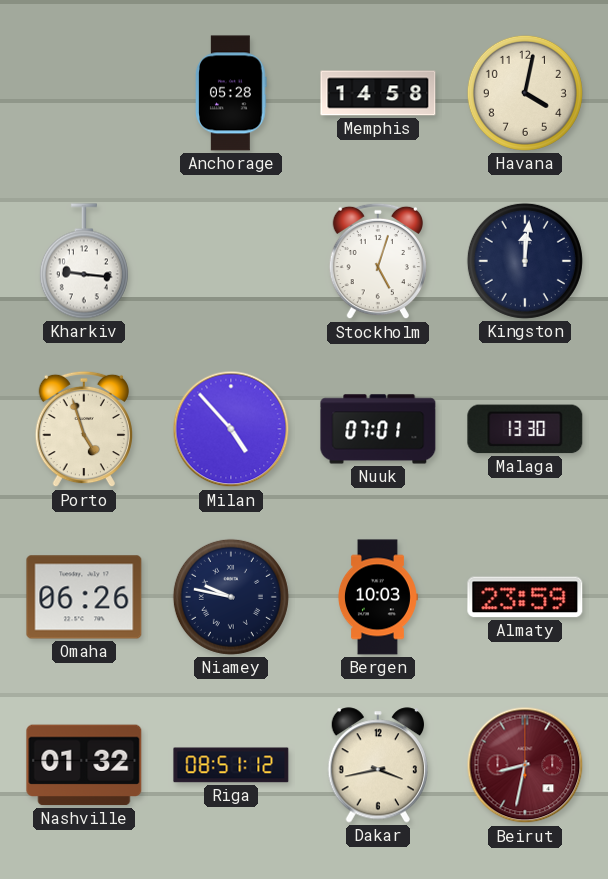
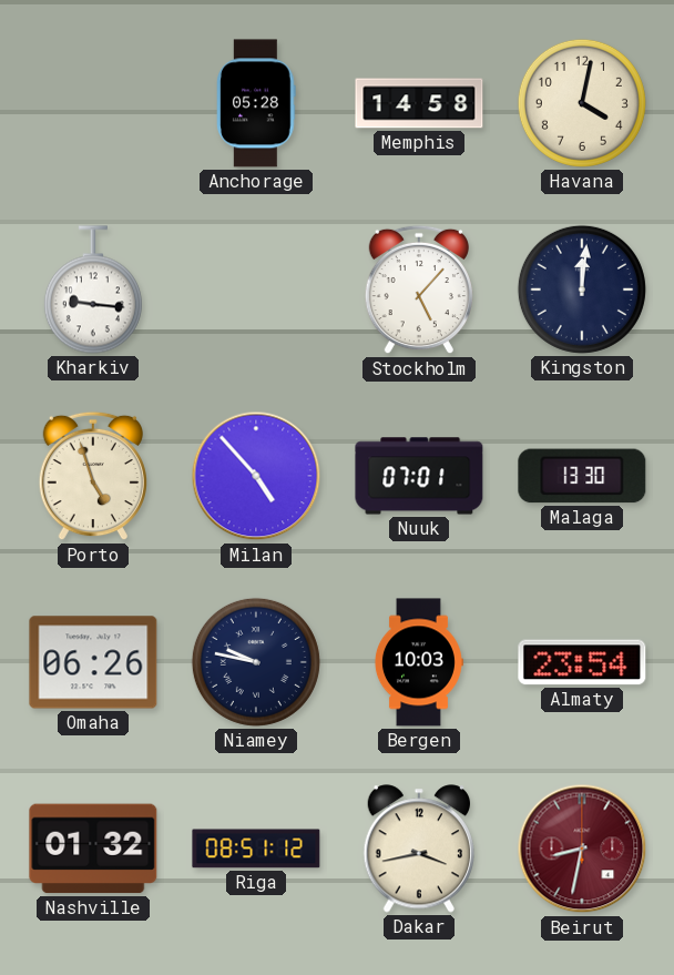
Stockholm: 5:03 -> 5:07 (419, 290)
Almaty: 23:59 -> 23:54 (582, 662)
